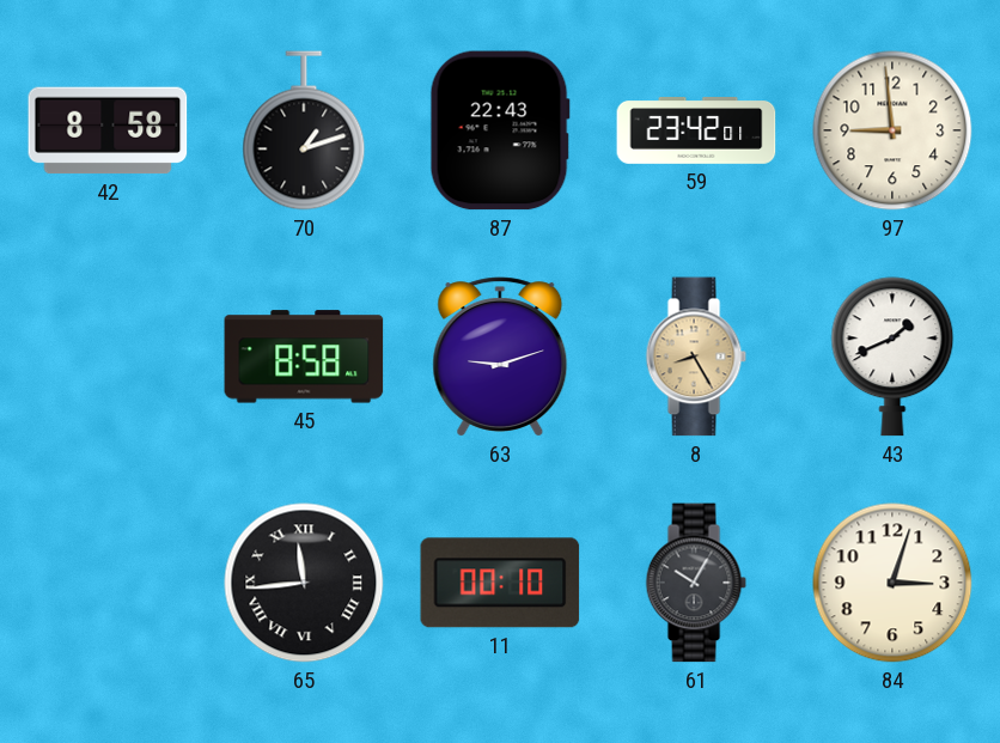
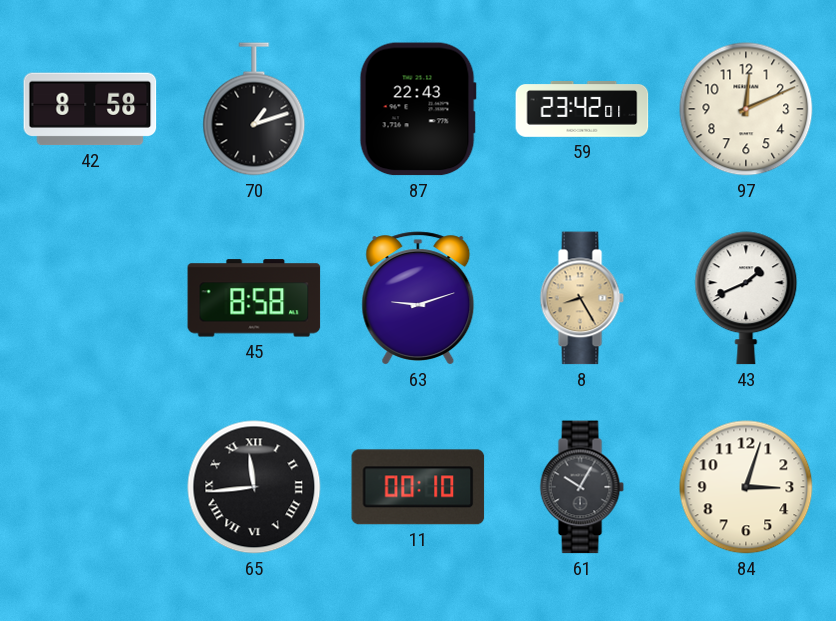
97: 8:59 -> 12:11 (746, 109)
